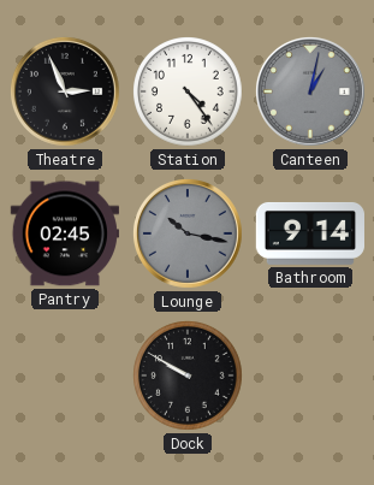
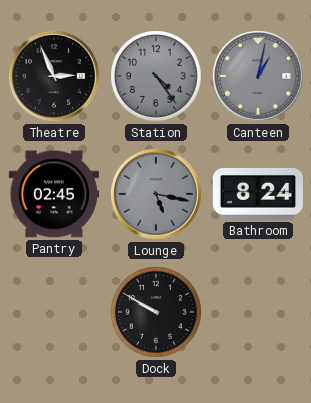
Station dial: white -> grey (157, 77)
Lounge: 10:17 -> 5:17 (156, 194)
Bathroom: 9:14 -> 8:24 (258, 194)
